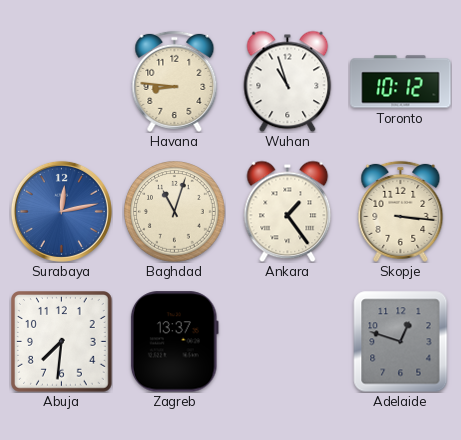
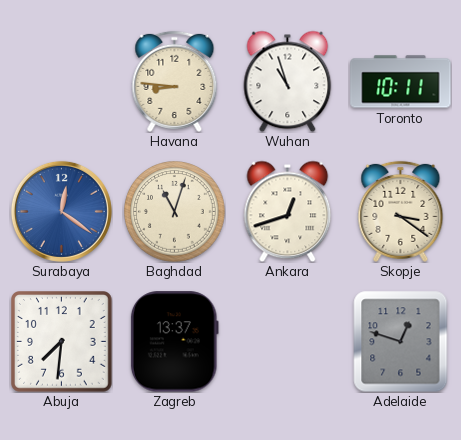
Toronto: 10:12 -> 10:11 (401, 82)
Surabaya: 12:13 -> 12:21 (61, 211)
Ankara: 1:24 -> 12:42 (288, 211)
Skopje: 3:16 -> 3:21 (401, 211)
